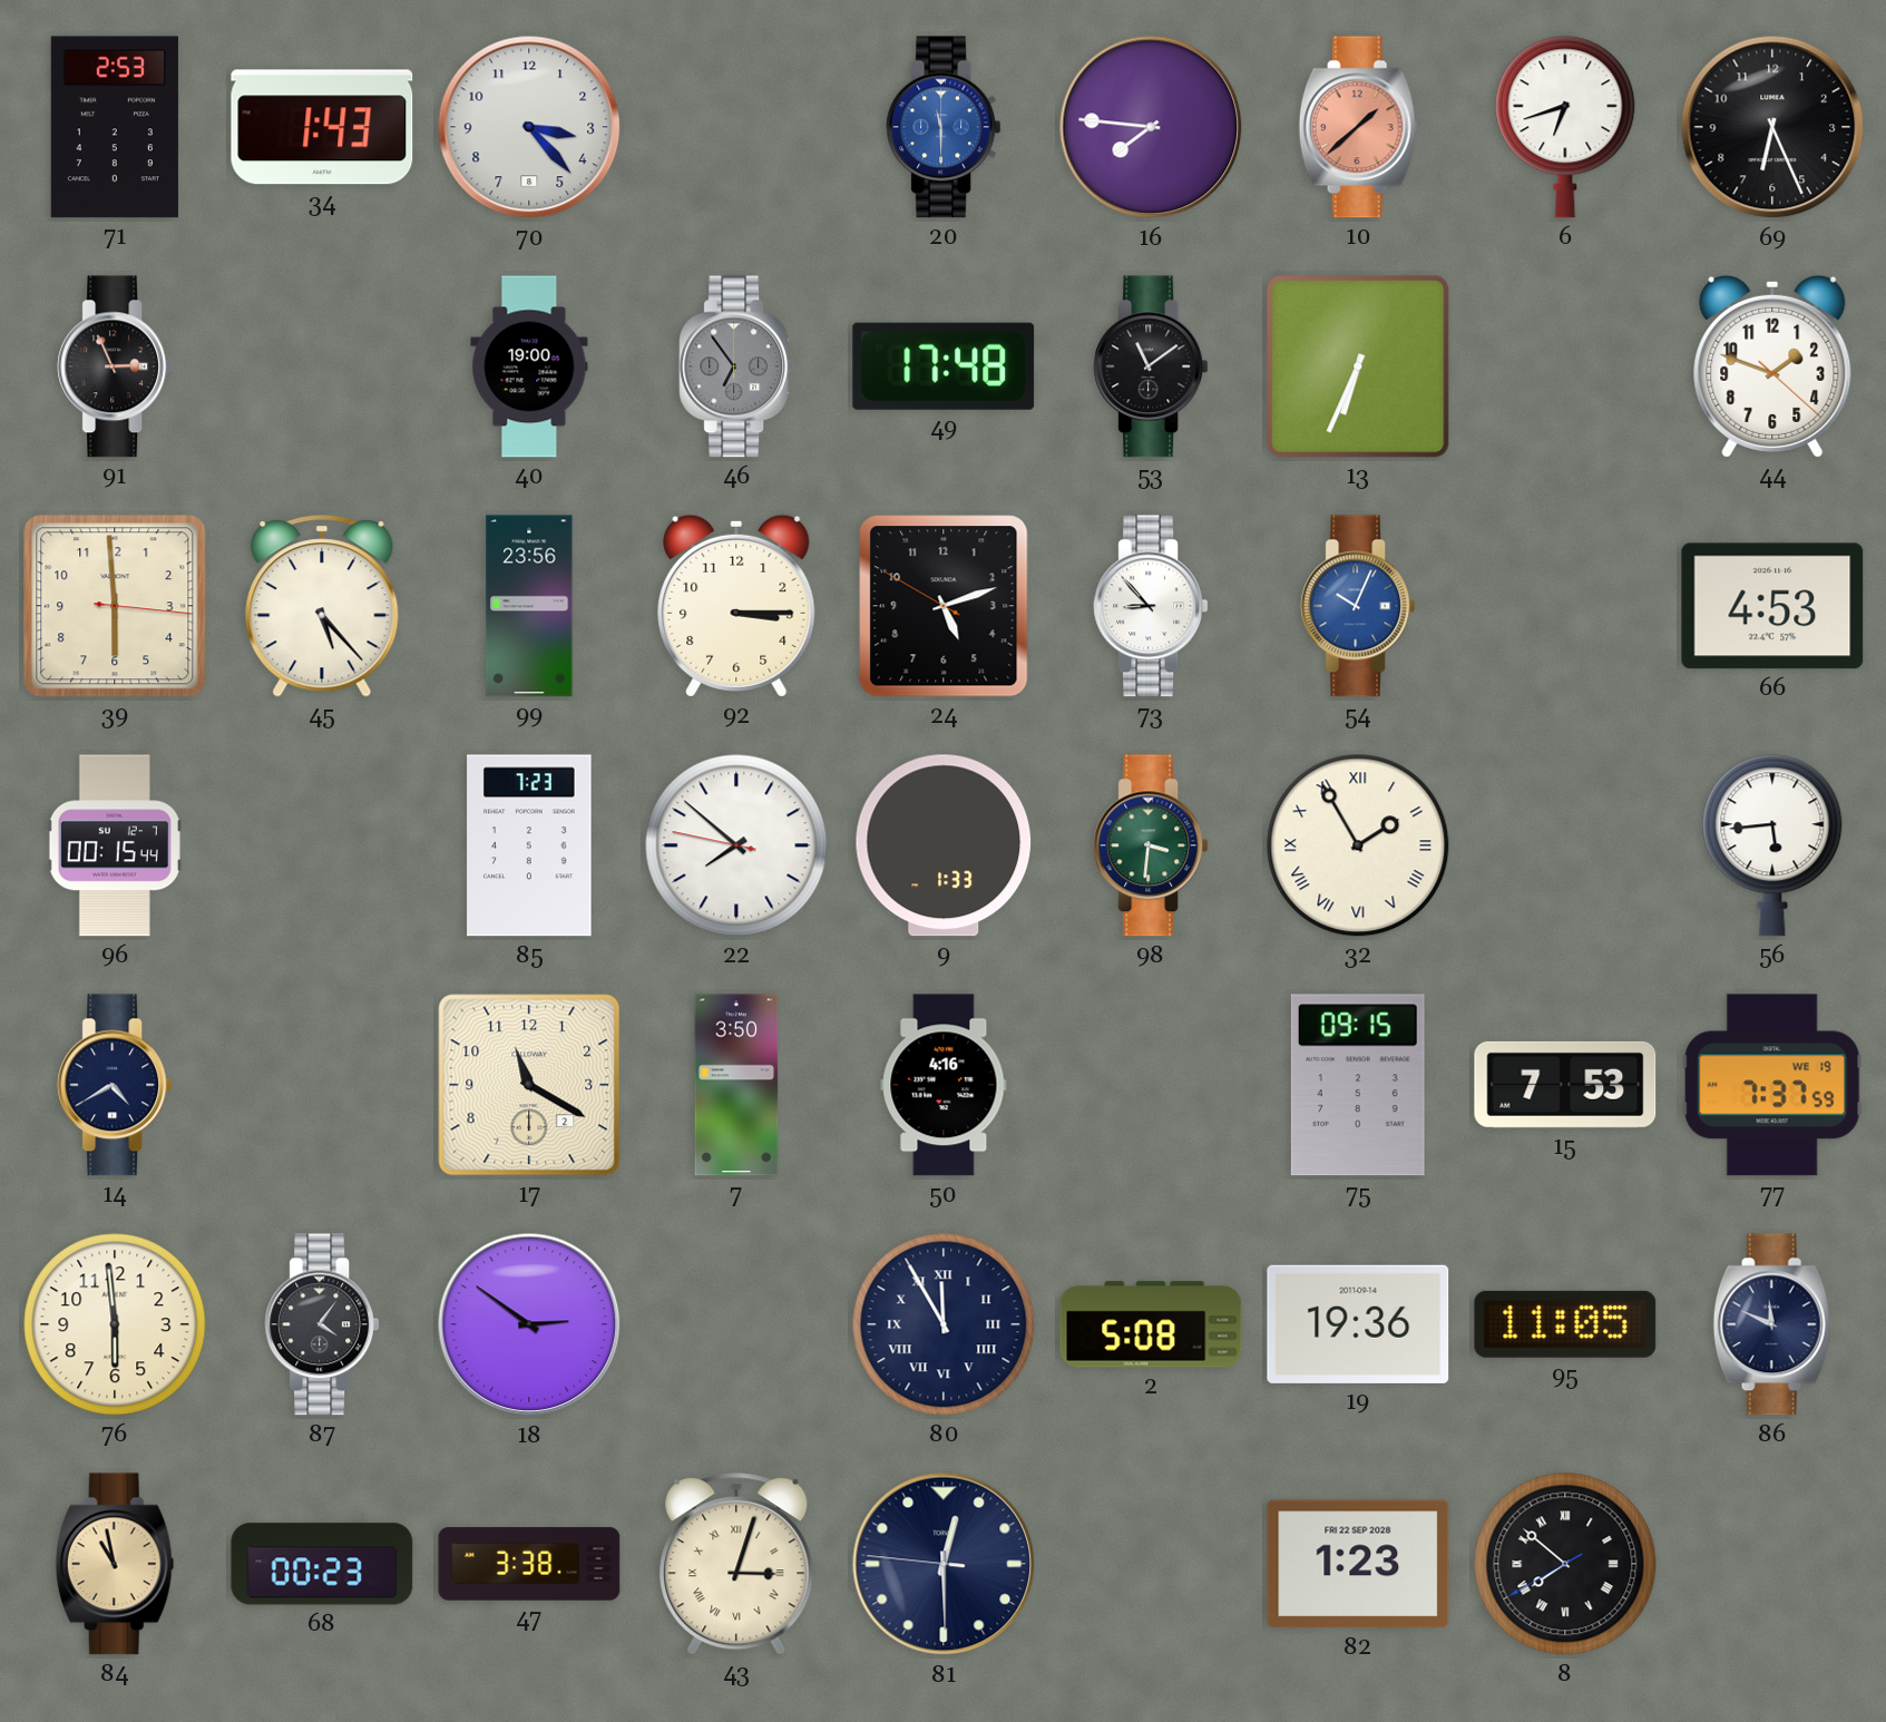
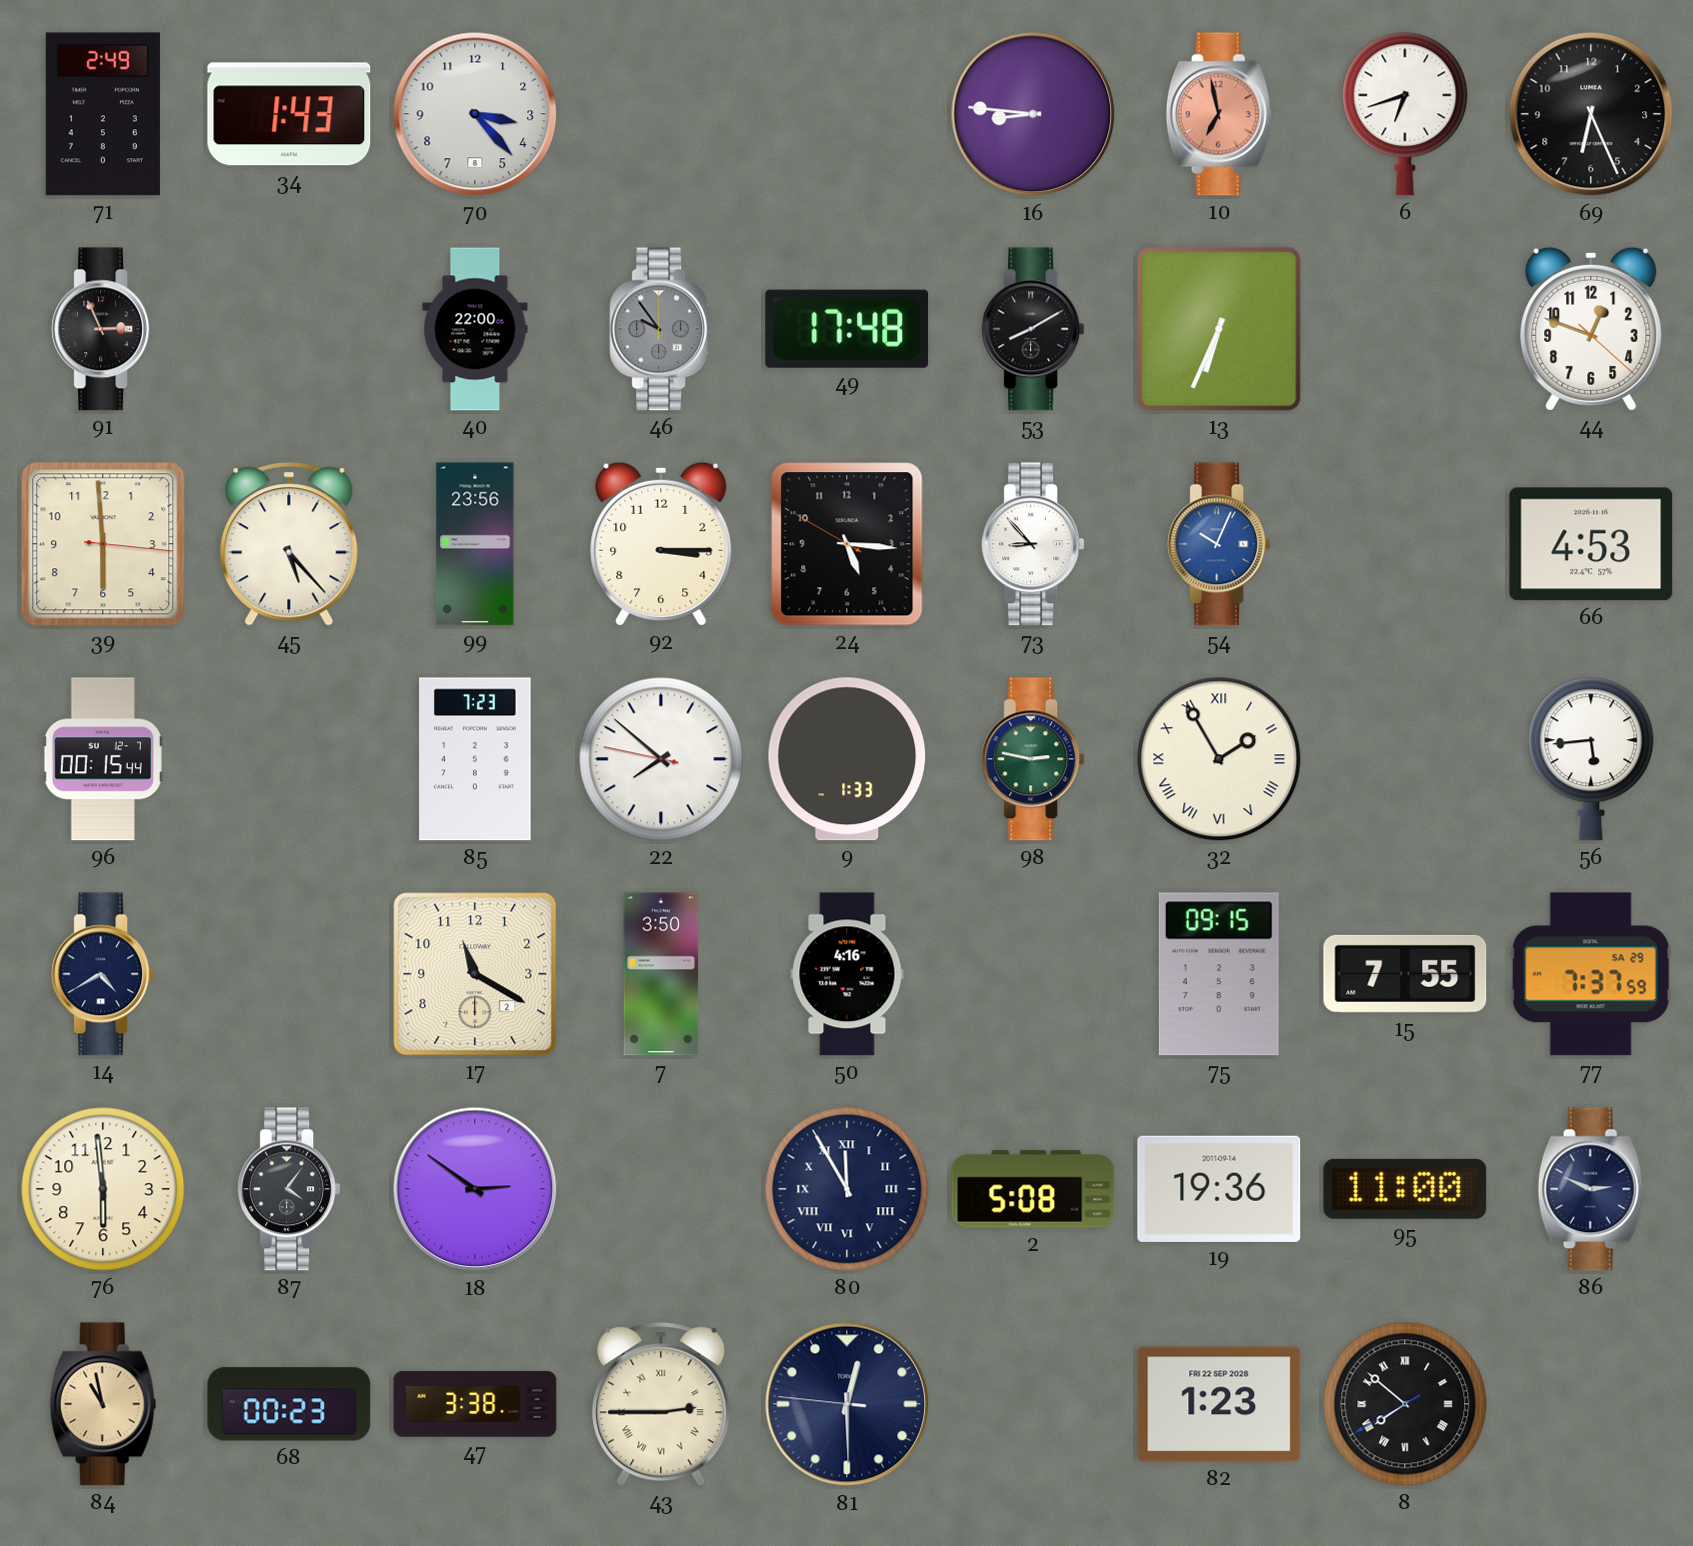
71: 2:53 -> 2:49 (103, 114)
20: 11:30 -> none (944, 127)
16: 7:46 -> 8:46 (1033, 114)
10: 1:38 -> 6:58 (1219, 114)
40: 19:00 -> 22:00 (475, 329)
46: 6:54 -> 9:54 (661, 329)
53: 11:09 -> 8:10 (1033, 329)
44: 1:48 -> 12:48 (1591, 329)
24: 5:11 -> 5:15 (847, 544)
98: 3:31 -> 2:47 (1033, 759)
15: 7:53 -> 7:55 (1405, 974)
77 date: WE 19 -> SA 29 (1591, 974)
95: 11:05 -> 11:00 (1405, 1189)
86: 11:49 -> 2:49 (1591, 1189)
43: 3:03 -> 2:45 (661, 1404)
